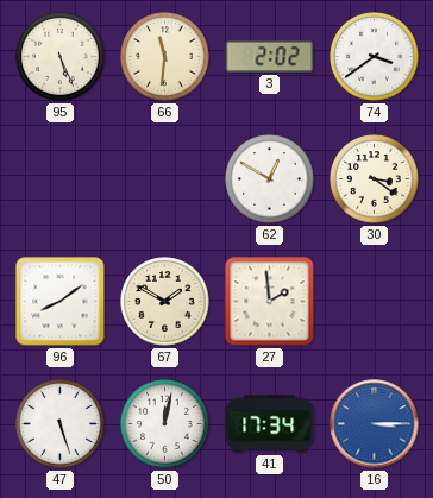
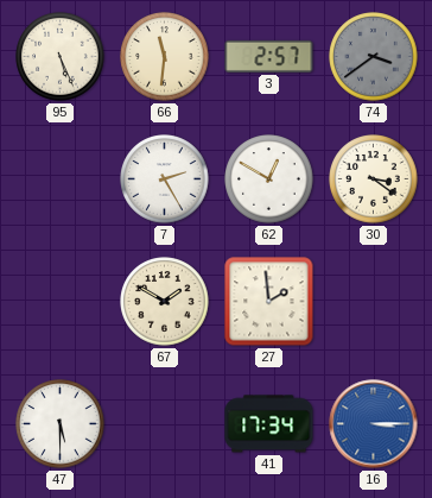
3: 2:02 -> 2:57 (269, 56)
74 dial: white -> grey (374, 57)
7: none -> 2:25 (165, 179)
96: 8:09 -> none (61, 302)
47: 5:27 -> 5:30 (61, 424)
50: 12:02 -> none (165, 424)
